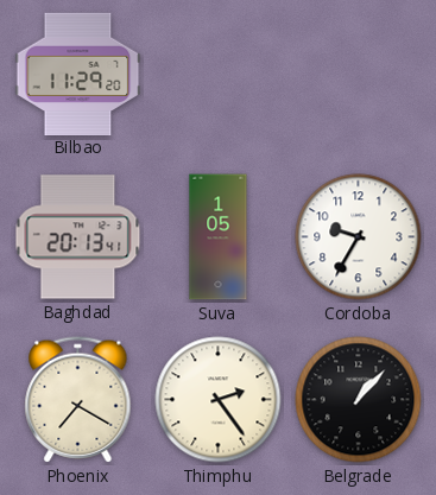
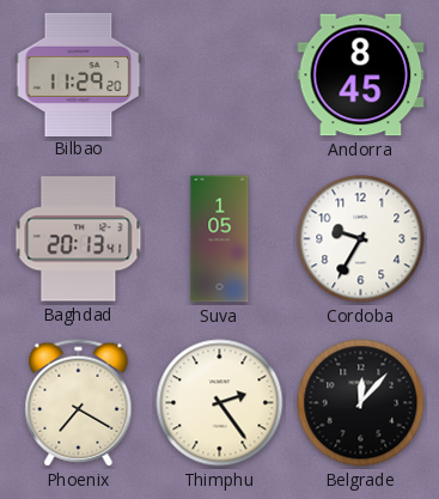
Andorra: none -> 8:45 (361, 75)
Belgrade: 1:07 -> 12:07 (361, 403)
